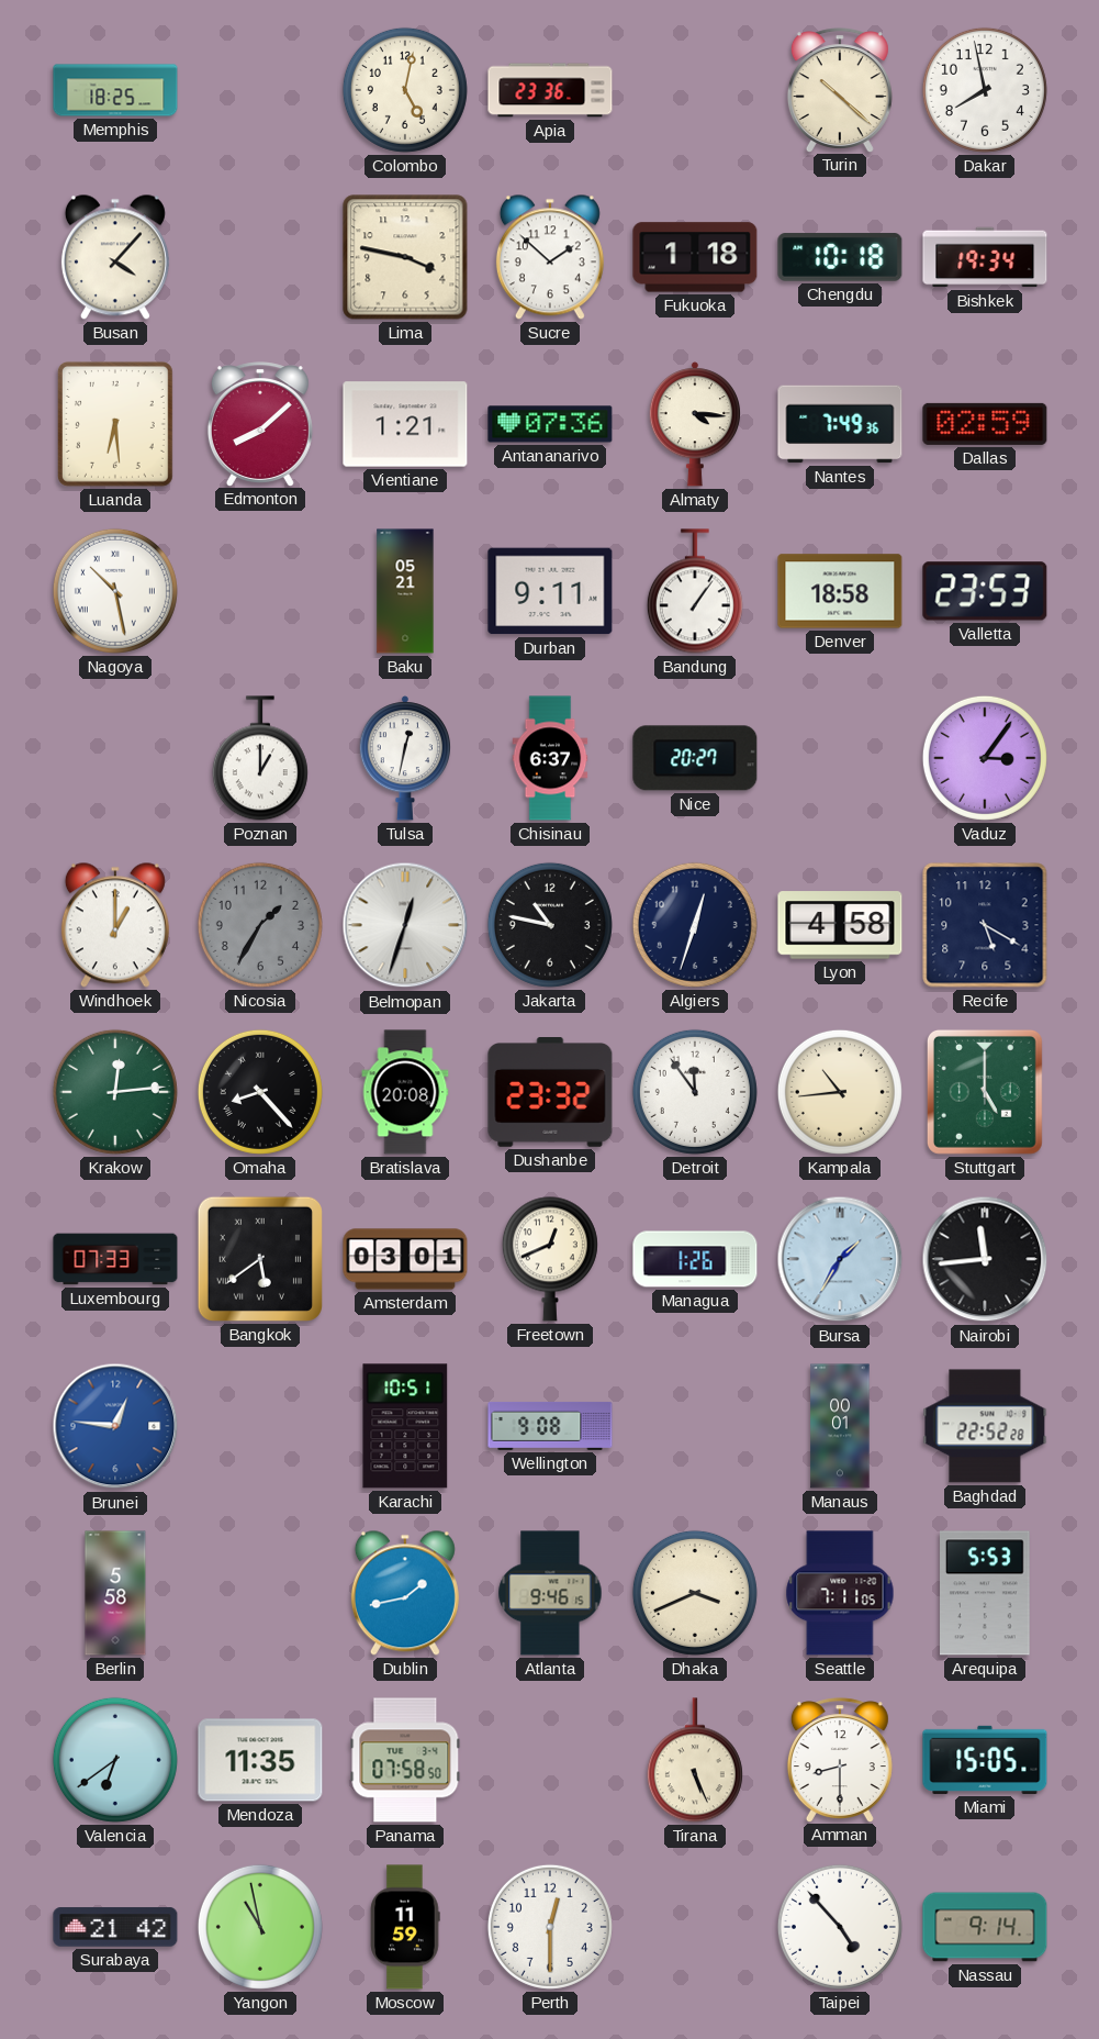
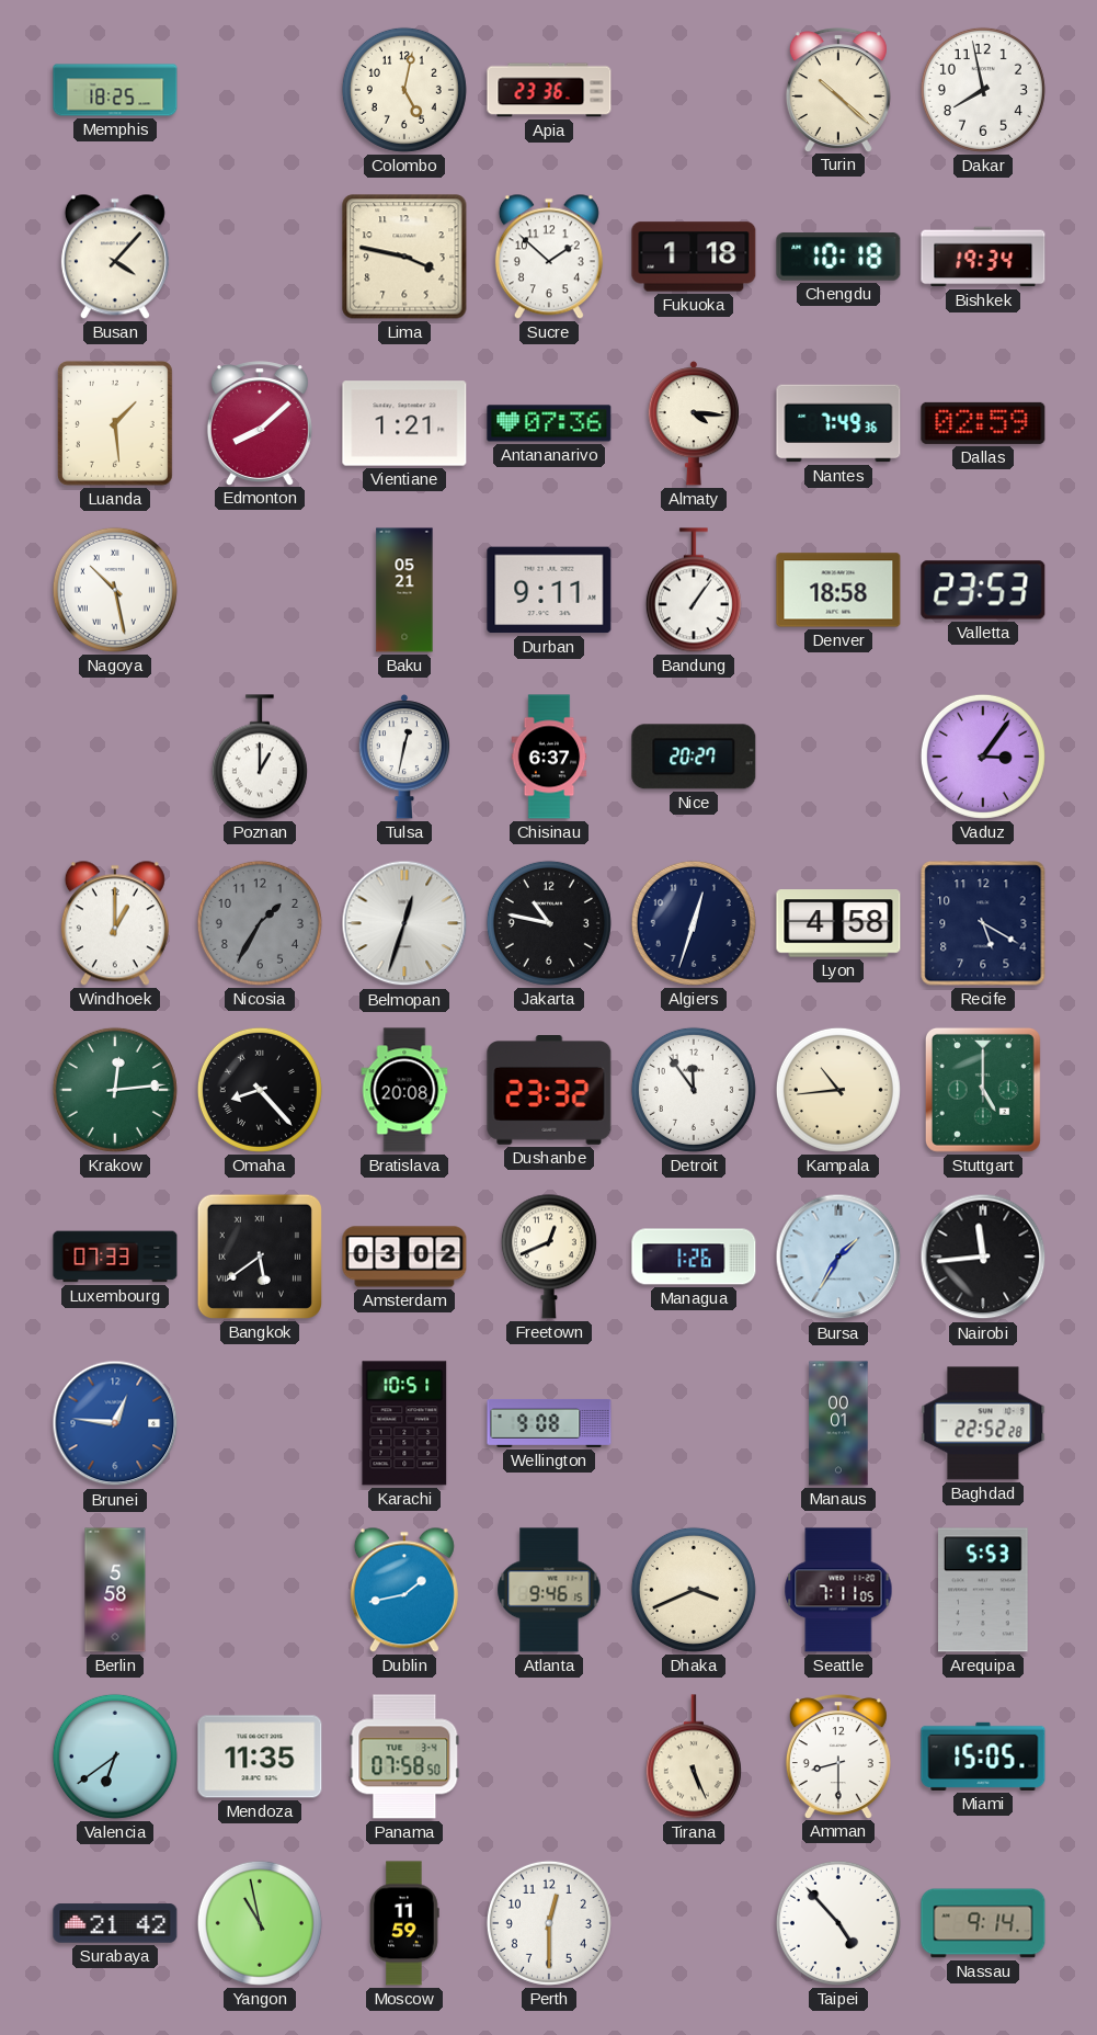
Luanda: 6:29 -> 1:29 (115, 423)
Amsterdam: 03:01 -> 03:02 (404, 1257)
